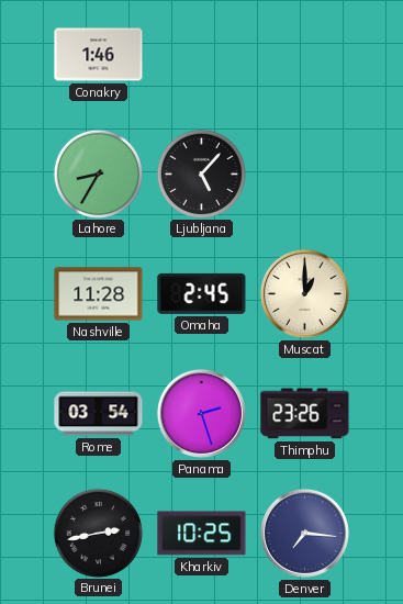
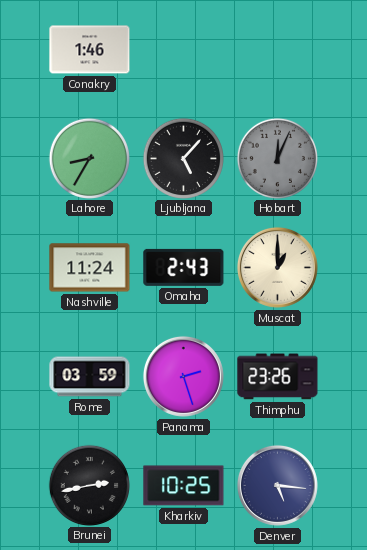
Hobart: none -> 12:04 (277, 158)
Nashville: 11:28 -> 11:24 (90, 268)
Omaha: 2:45 -> 2:43 (184, 267)
Rome: 03:54 -> 03:59 (90, 377)
Denver: 7:16 -> 5:16 (277, 485)
